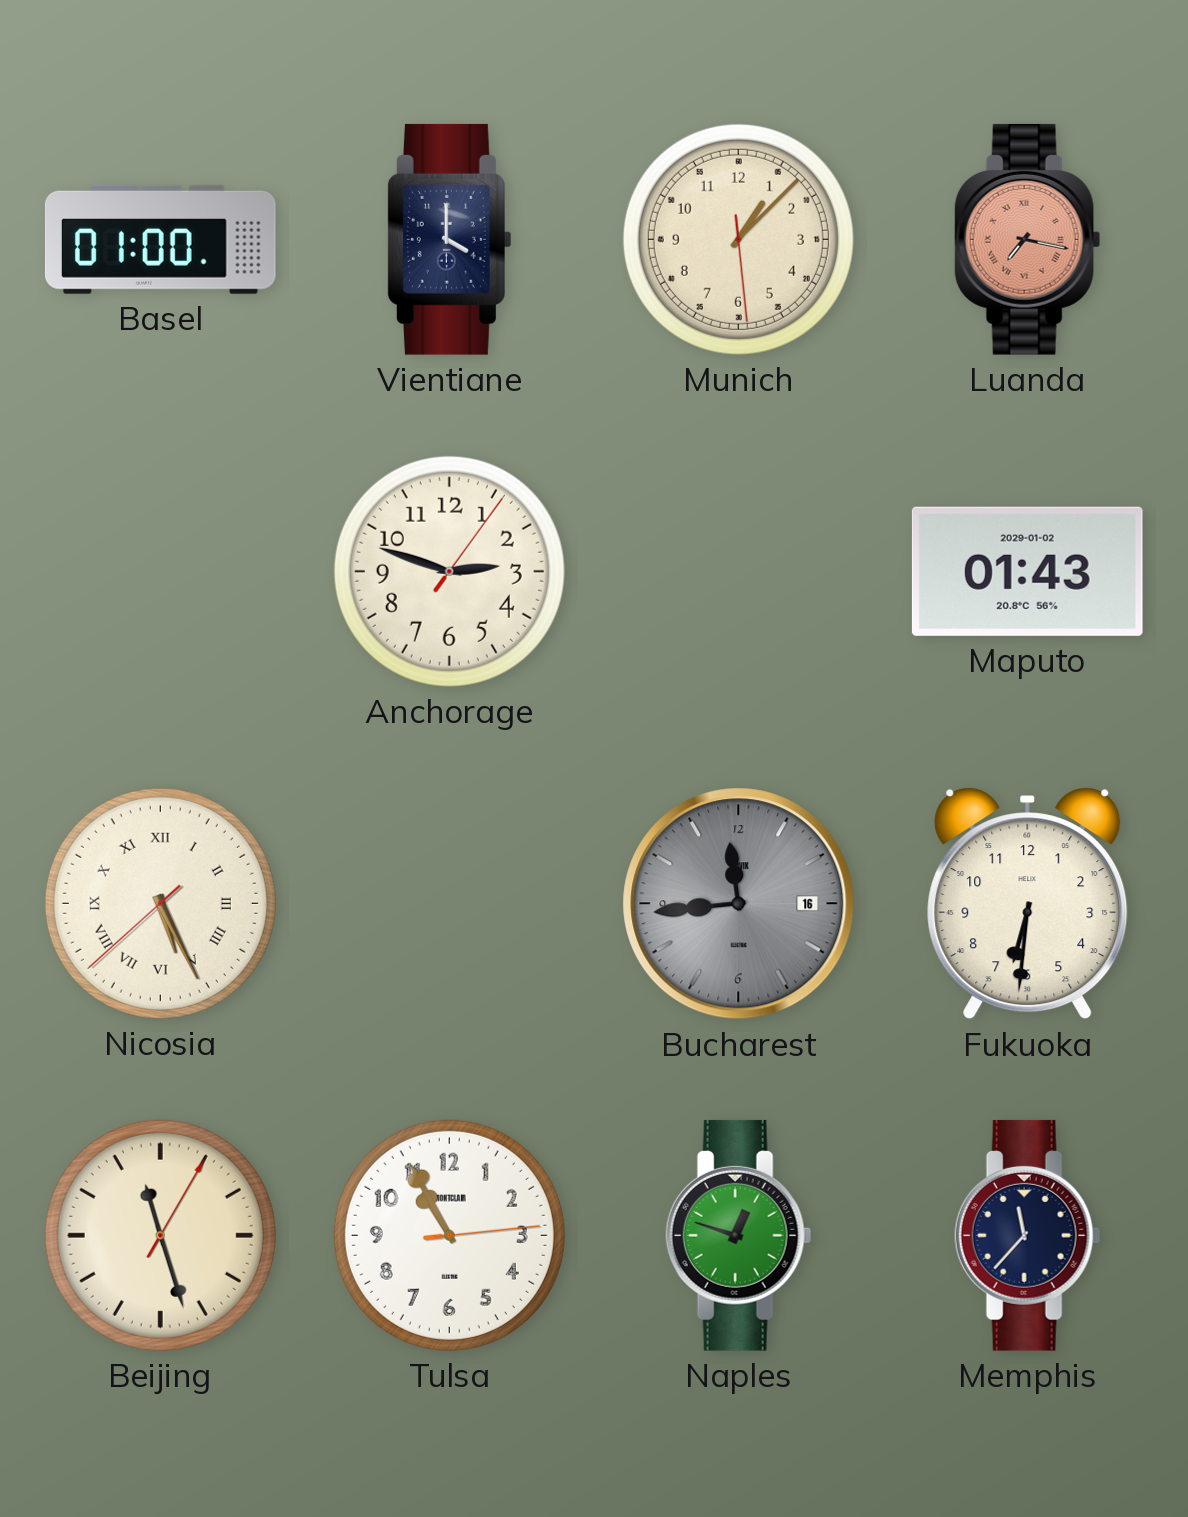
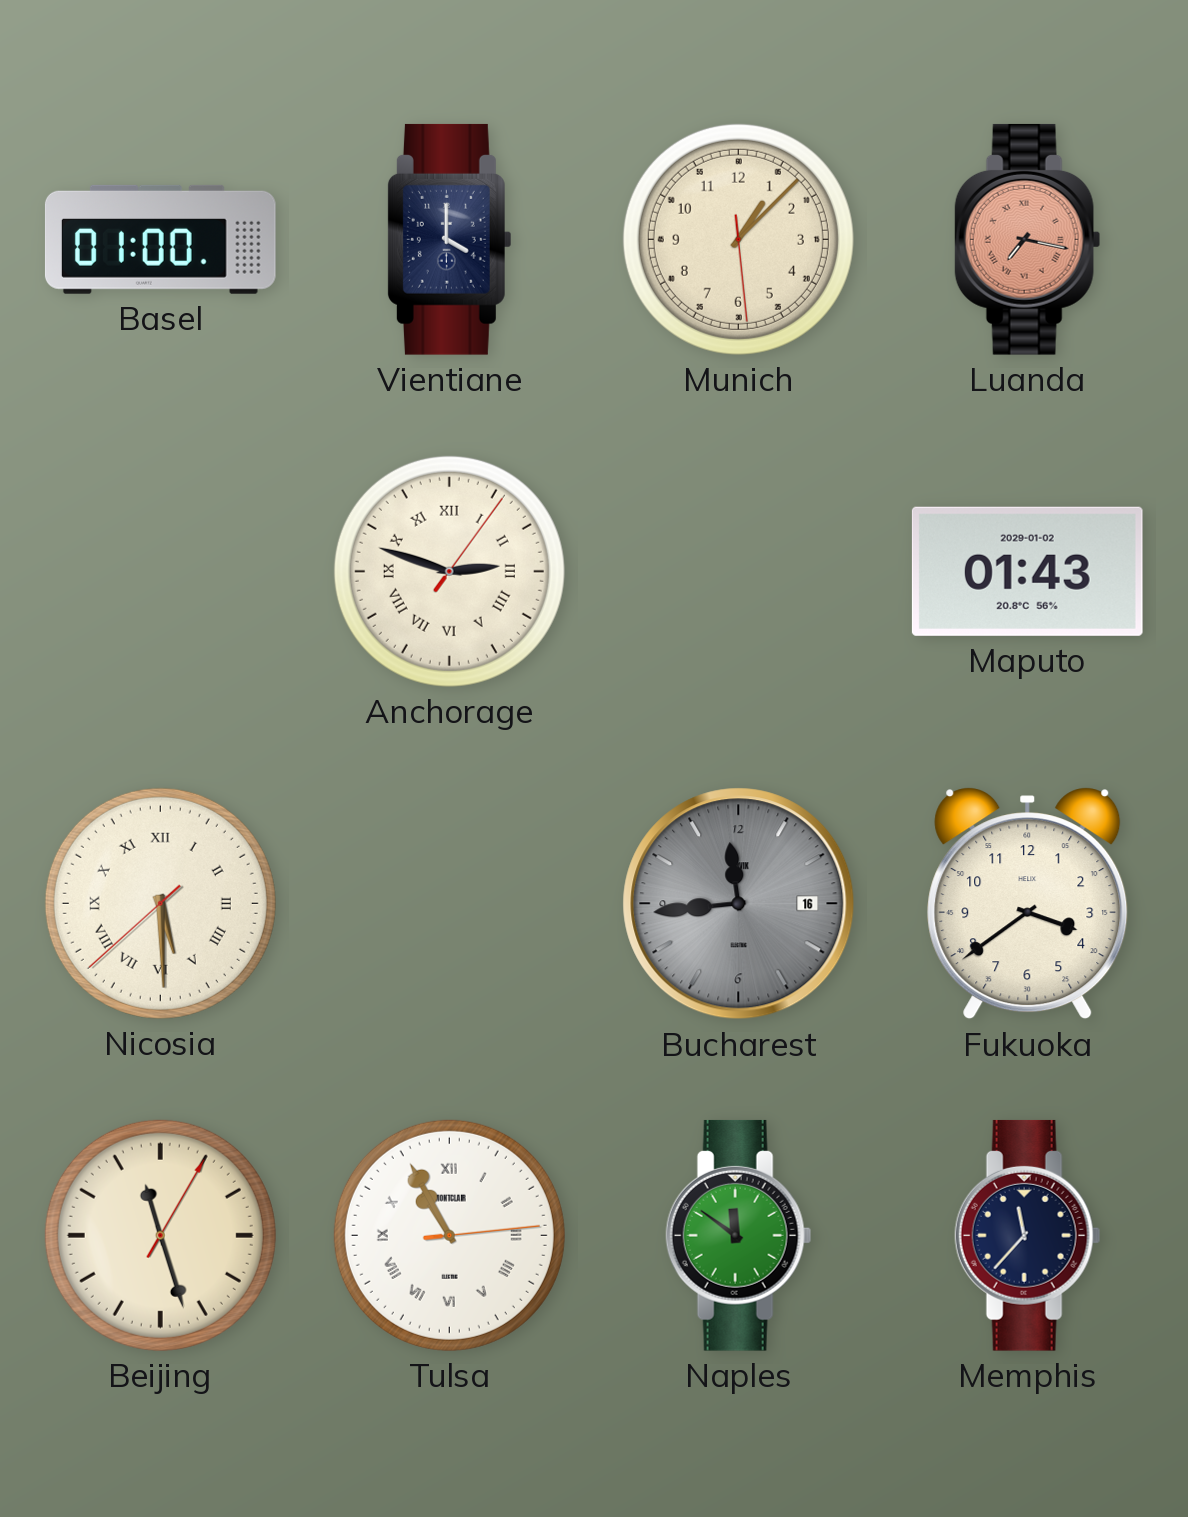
Anchorage numerals: Arabic -> Roman (449, 571)
Nicosia: 5:25 -> 5:29 (160, 903)
Fukuoka: 6:31 -> 3:39 (1028, 904)
Tulsa numerals: Arabic -> Roman (449, 1235)
Naples: 12:48 -> 11:51 (739, 1235)
